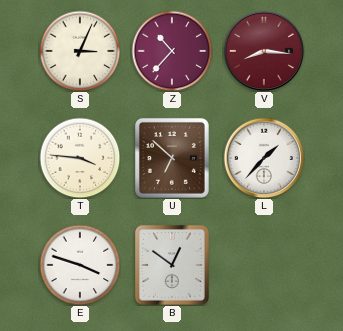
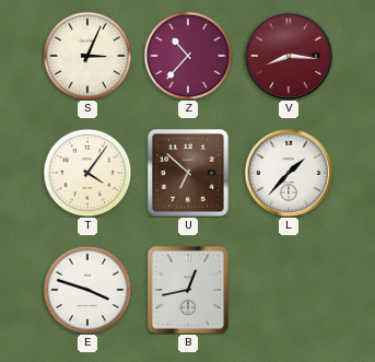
T: 3:46 -> 4:06 (87, 173)
B: 12:51 -> 12:43 (188, 290)
